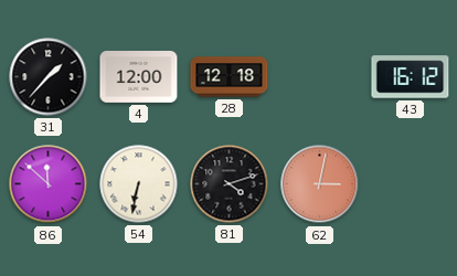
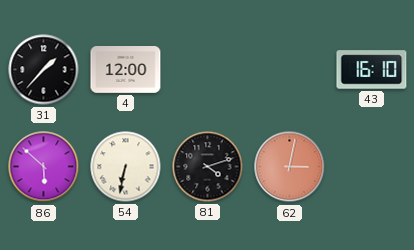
28: 12:18 -> none (230, 77)
43: 16:12 -> 16:10 (372, 70)
86: 11:52 -> 5:52 (44, 167)
